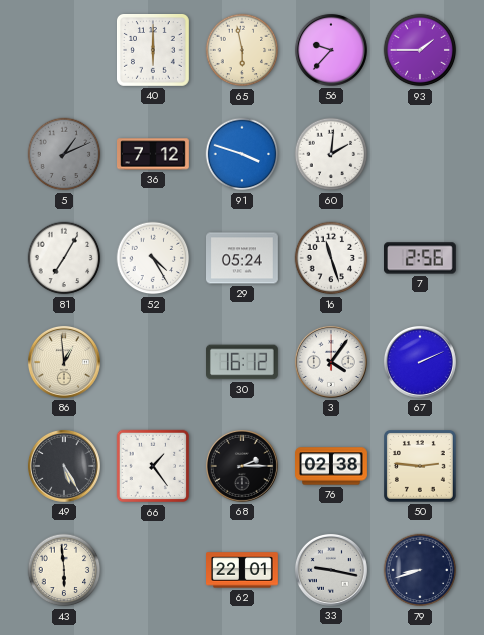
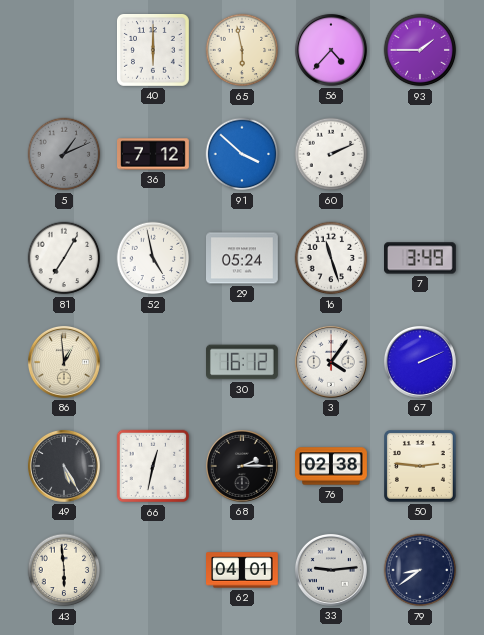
56: 9:37 -> 4:37 (331, 50)
91: 3:48 -> 3:52 (242, 154)
60: 2:01 -> 2:11 (331, 154)
52: 4:25 -> 4:58 (153, 258)
7: 2:56 -> 3:49 (421, 258)
66: 1:24 -> 12:32 (153, 466)
62: 22:01 -> 04:01 (243, 570)
33: 9:17 -> 9:14 (331, 570)
79: 8:42 -> 8:39 (420, 570)
